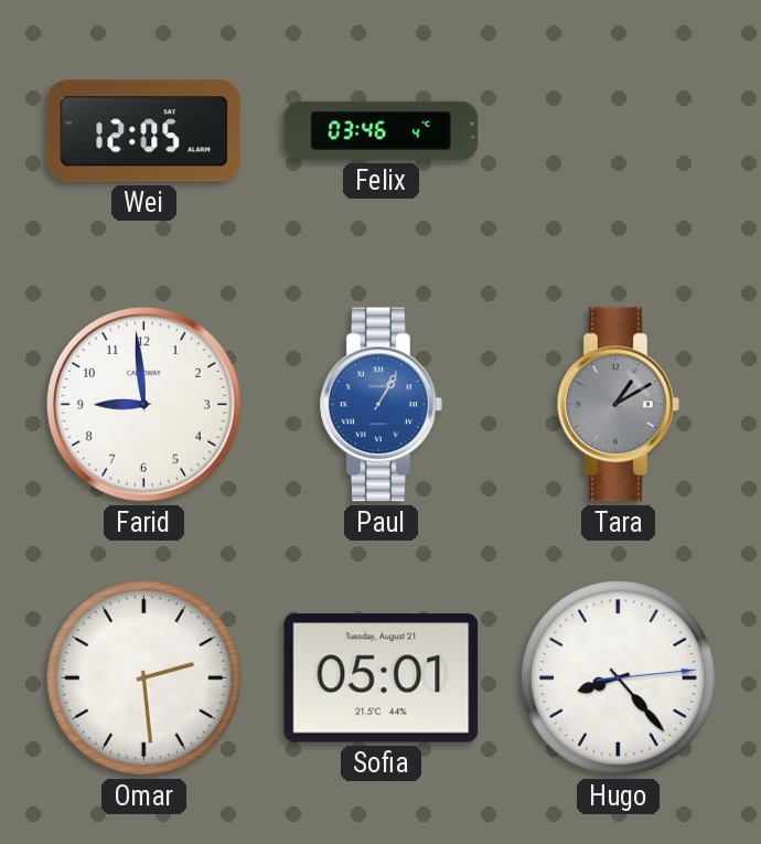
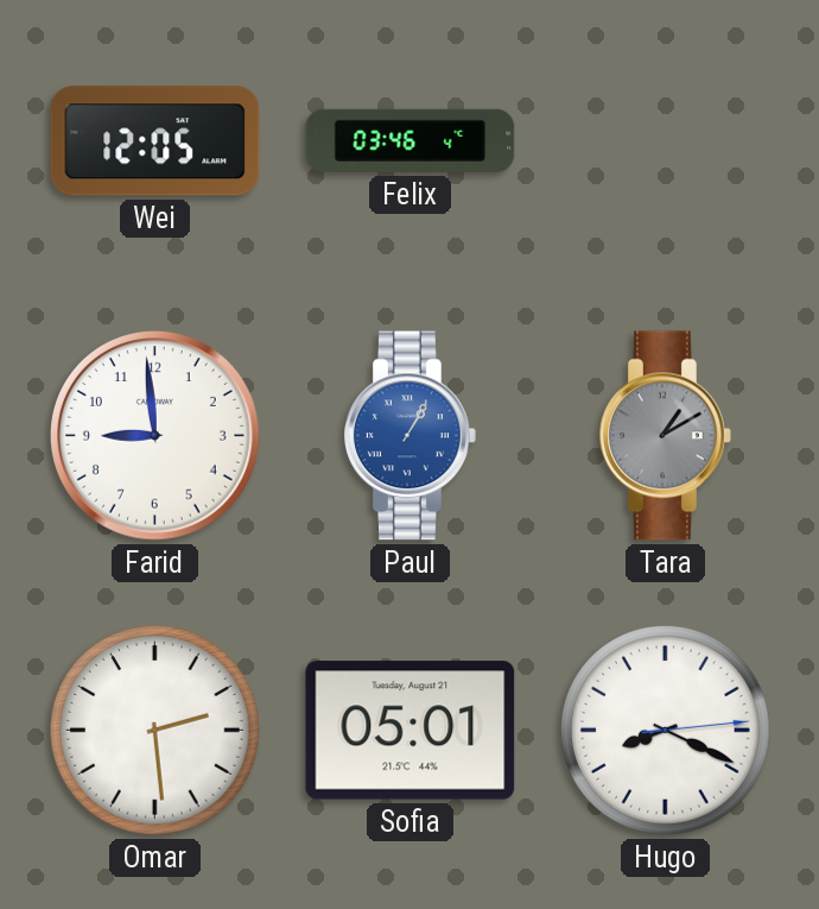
Hugo: 8:23 -> 8:19 (666, 731)
